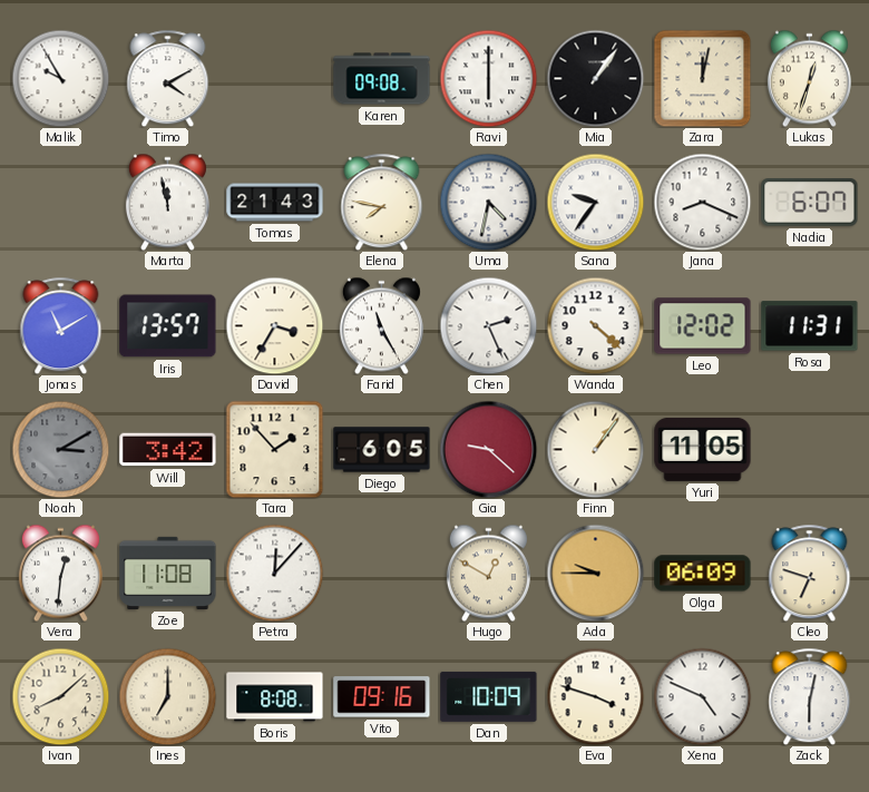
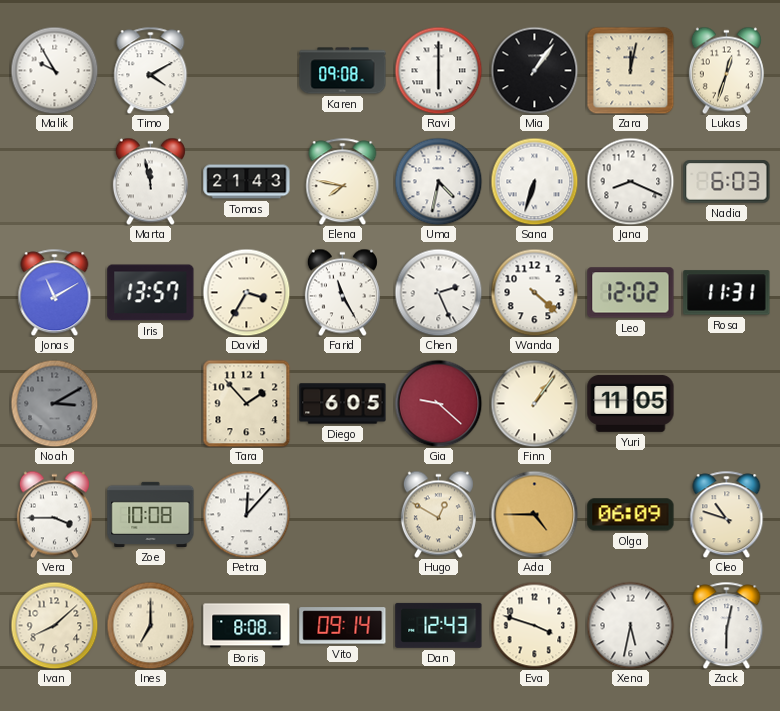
Sana: 9:36 -> 6:33 (534, 181)
Nadia: 6:07 -> 6:03 (727, 182)
Will: 3:42 -> none (168, 450)
Vera: 12:31 -> 3:45 (54, 514)
Zoe: 11:08 -> 10:08 (151, 514)
Ada: 9:45 -> 4:45 (534, 514)
Cleo: 6:48 -> 10:48 (727, 514)
Vito: 09:16 -> 09:14 (343, 626)
Dan: 10:09 -> 12:43 (439, 625)
Xena: 4:49 -> 5:32 (630, 625)
